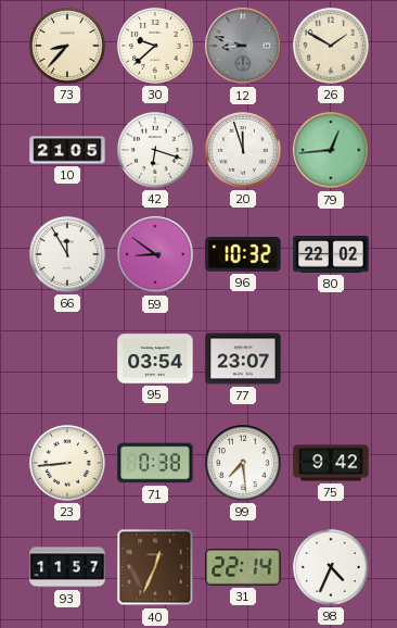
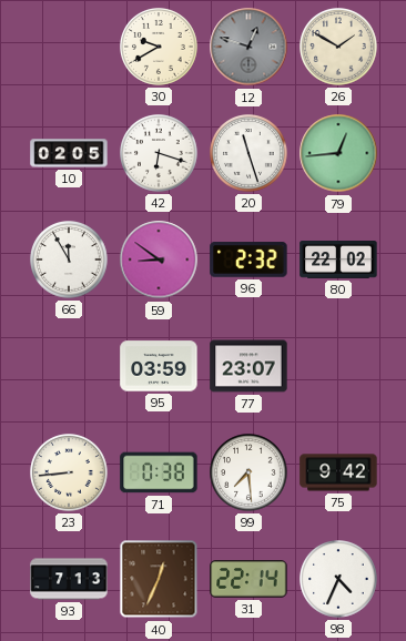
73: 8:37 -> none (68, 47)
30: 9:38 -> 9:40 (160, 48)
12: 8:48 -> 12:48 (248, 47)
10: 21:05 -> 02:05 (69, 153)
20: 11:57 -> 11:27 (250, 154)
96: 10:32 -> 2:32 (248, 260)
95: 03:54 -> 03:59 (159, 366)
93: 11:57 -> 7:13 (69, 579)
